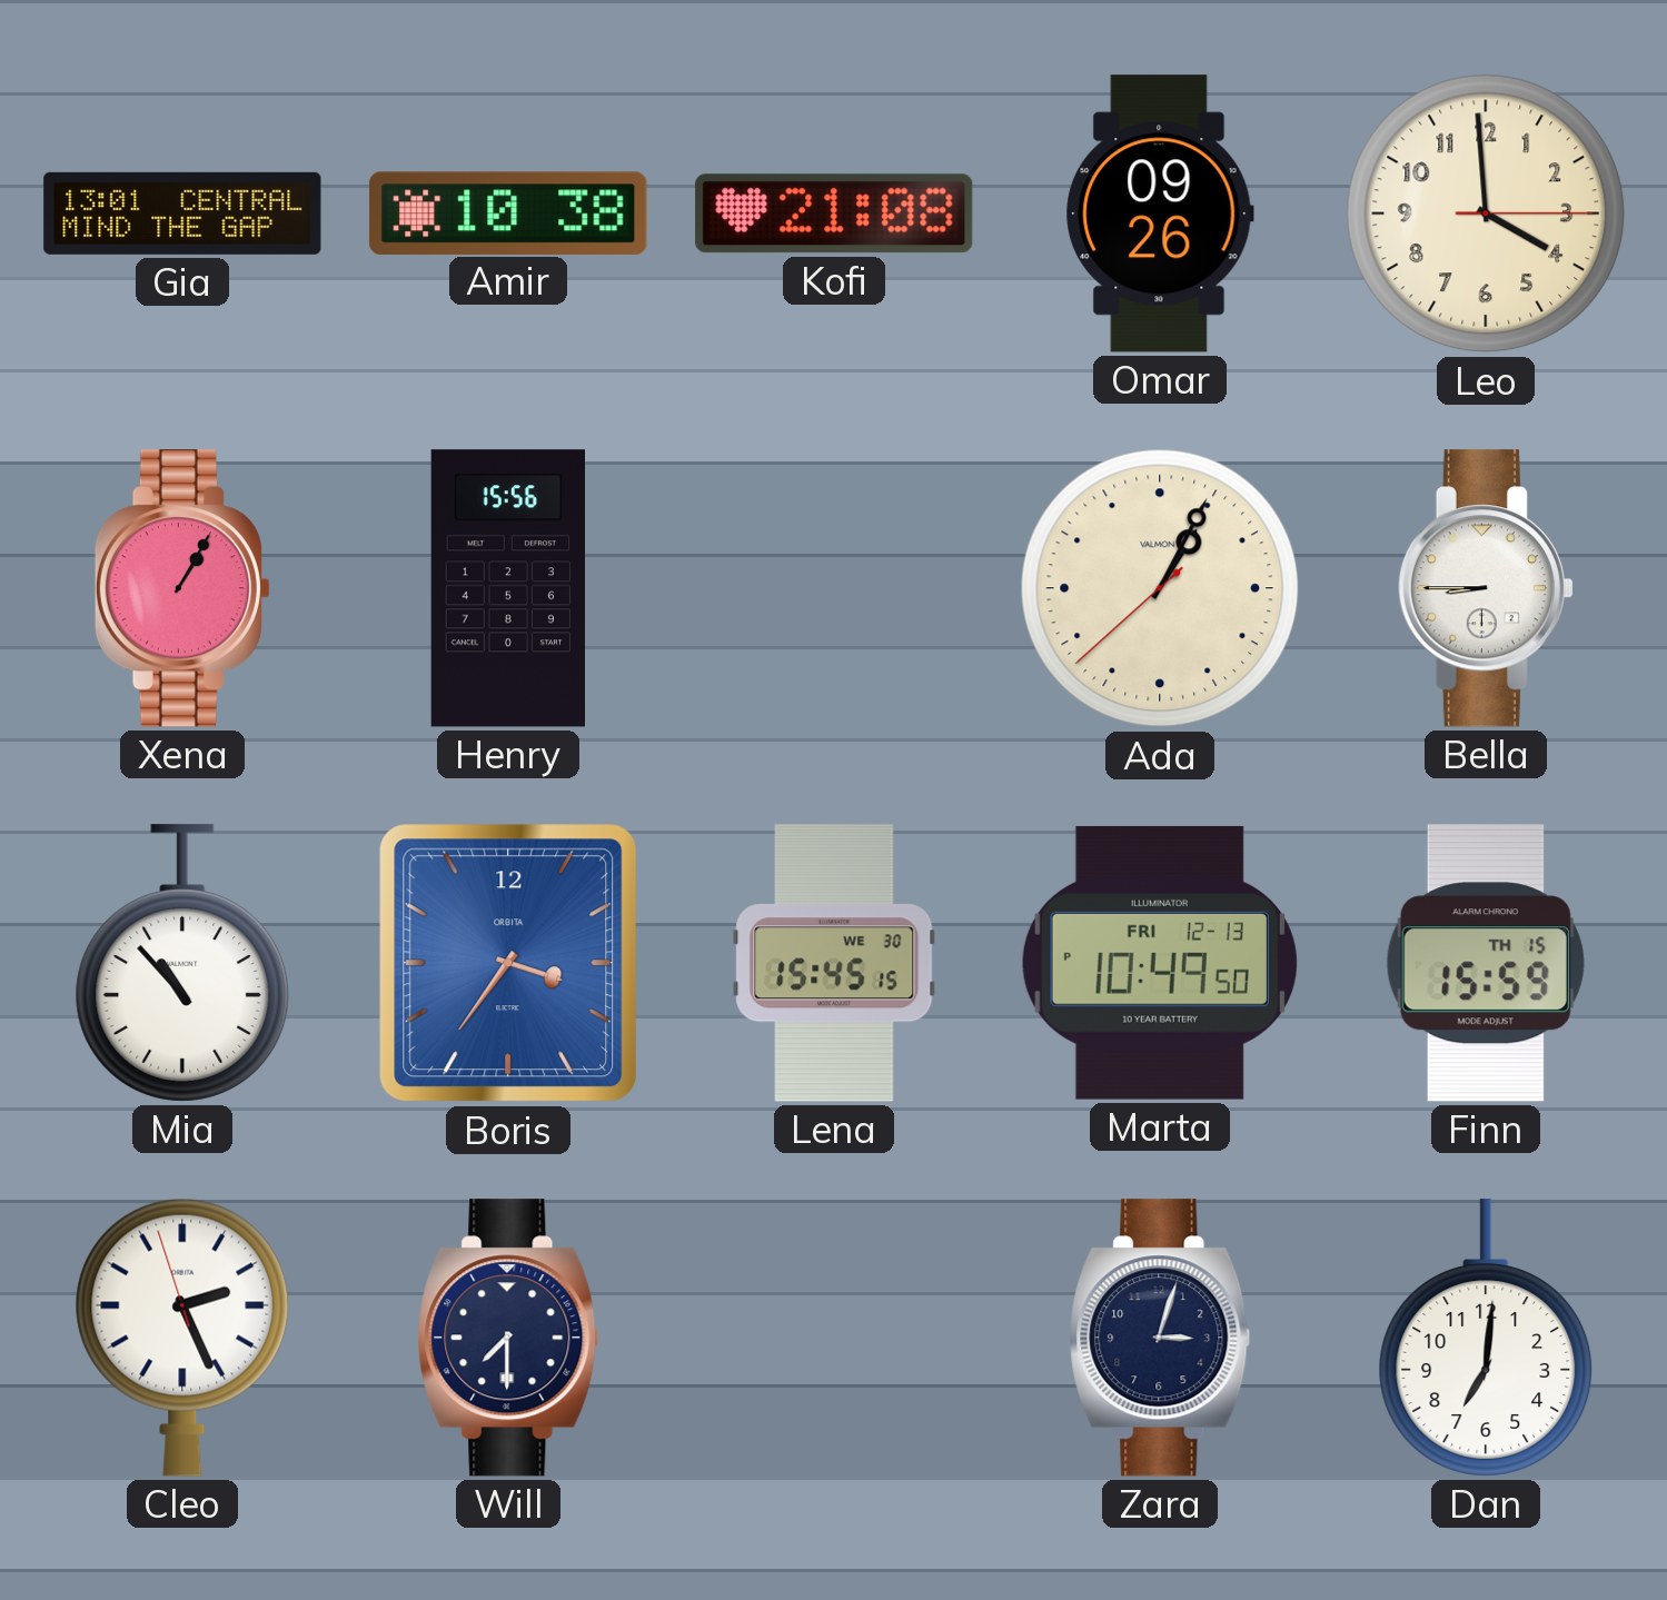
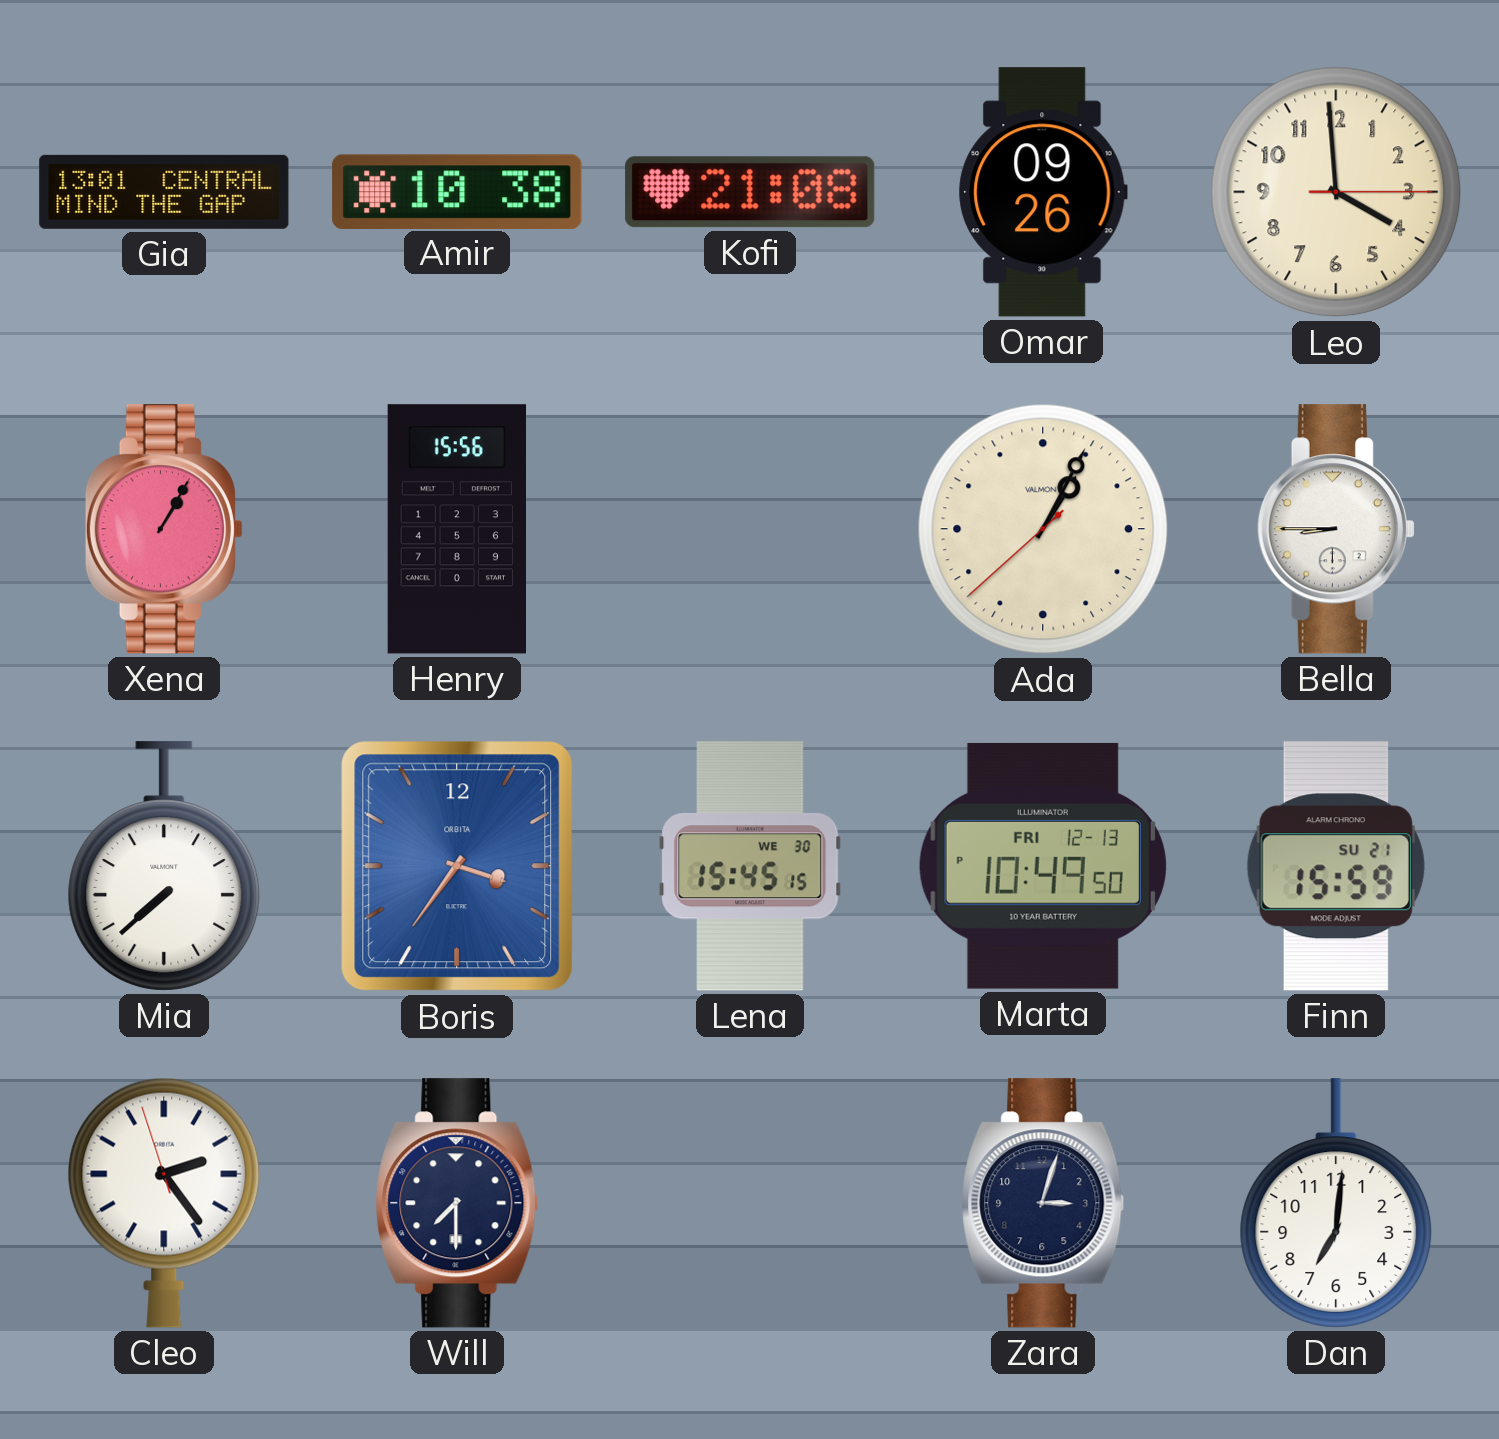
Mia: 10:53 -> 7:38 (164, 866)
Finn date: TH 15 -> SU 21 (1336, 866)
Cleo: 2:25 -> 2:23 (164, 1203)
